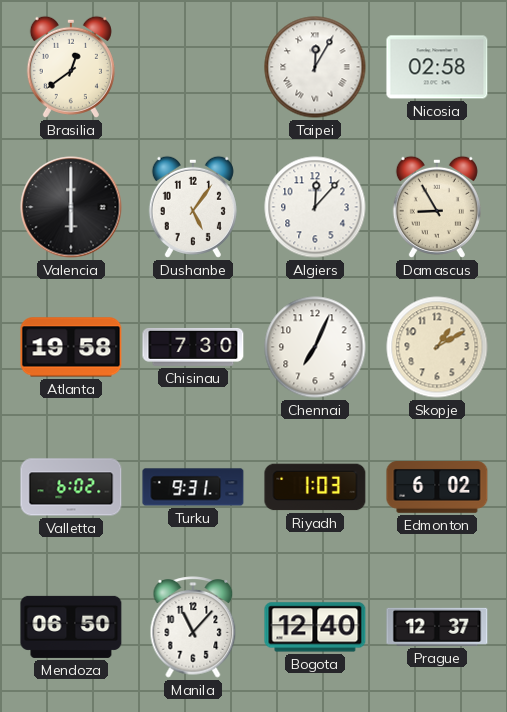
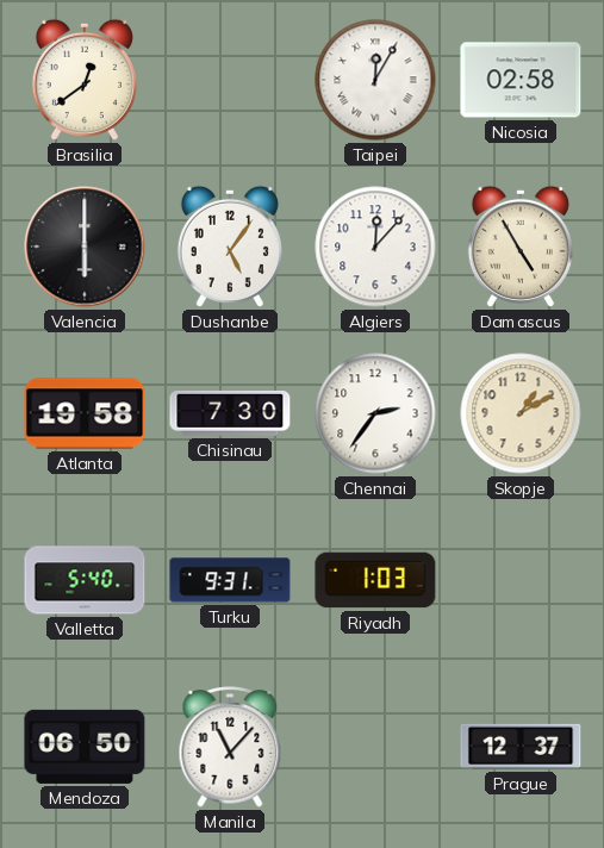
Damascus: 8:55 -> 4:55 (521, 247)
Chennai: 7:04 -> 2:36 (375, 413)
Valletta: 6:02 -> 5:40 (85, 580)
Edmonton: 6:02 -> none (437, 488)
Bogota: 12:40 -> none (315, 627)
